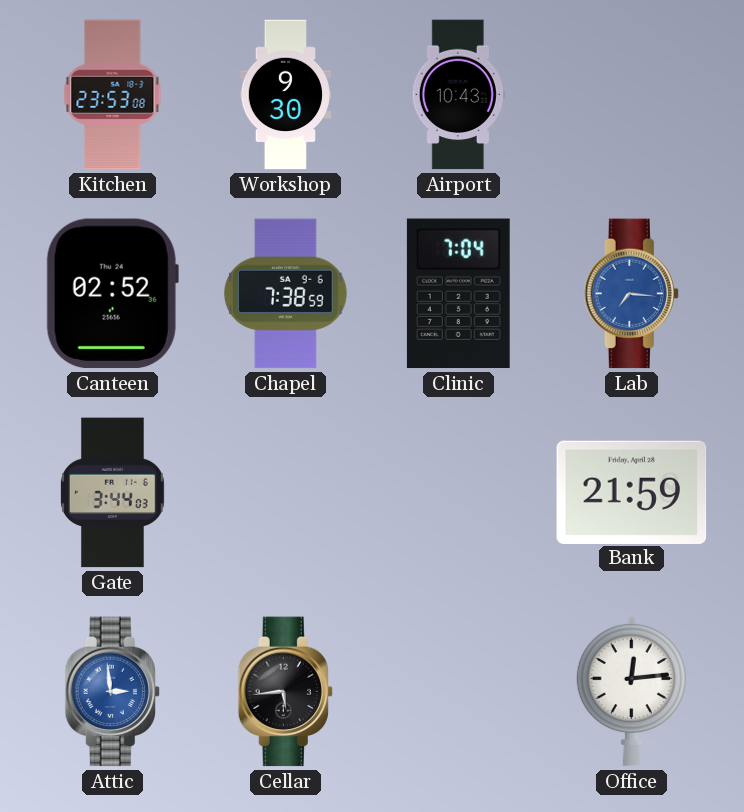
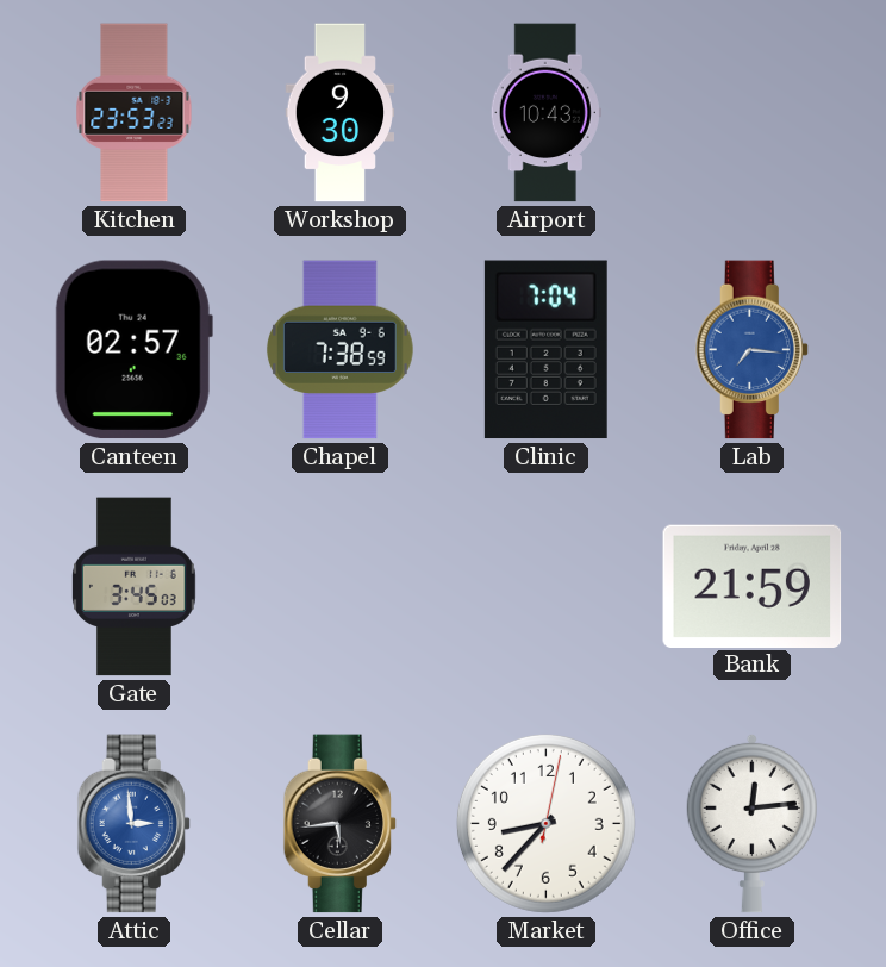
Kitchen: 23:53:08 -> 23:53:23 (135, 113)
Canteen: 02:52 -> 02:57 (133, 350)
Gate: 3:44 -> 3:45 (135, 587)
Market: none -> 8:37 (545, 823)
